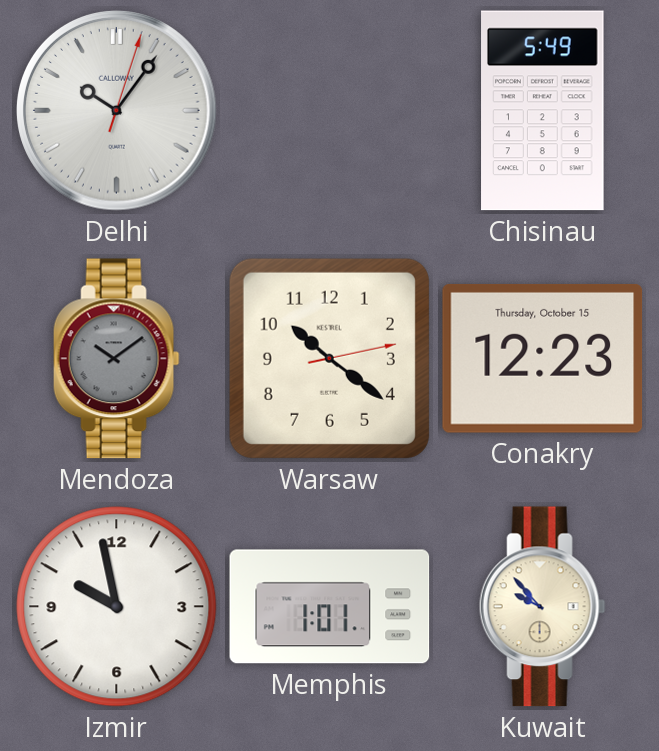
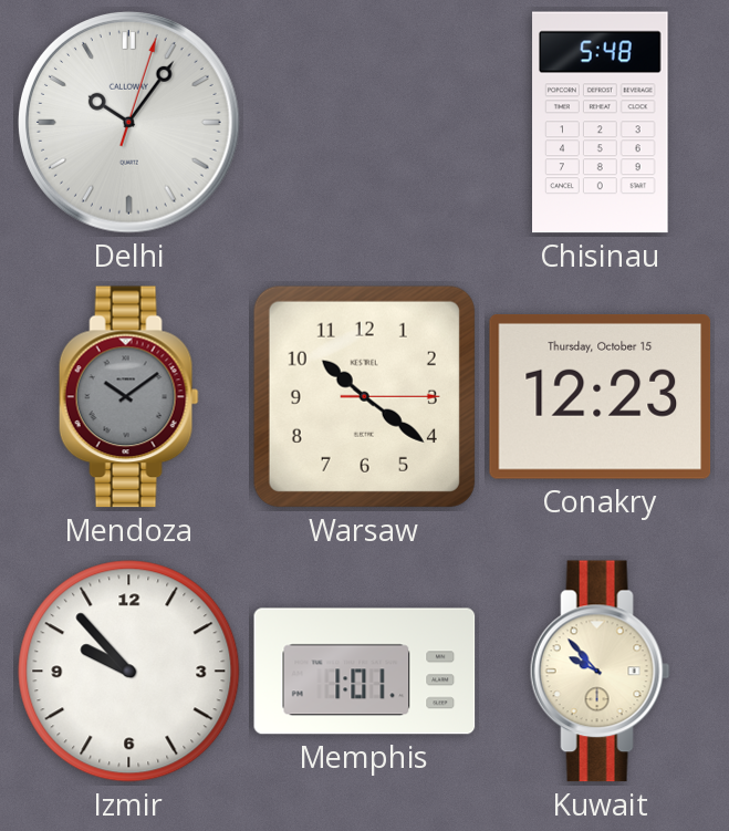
Chisinau: 5:49 -> 5:48 (601, 123)
Warsaw: 10:21:13 -> 10:21:15 (364, 396)
Izmir: 9:58 -> 9:53 (129, 672)
